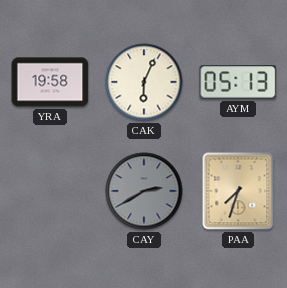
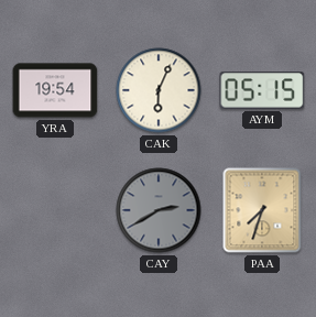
YRA: 19:58 -> 19:54 (55, 90)
AYM: 05:13 -> 05:15 (262, 90)
